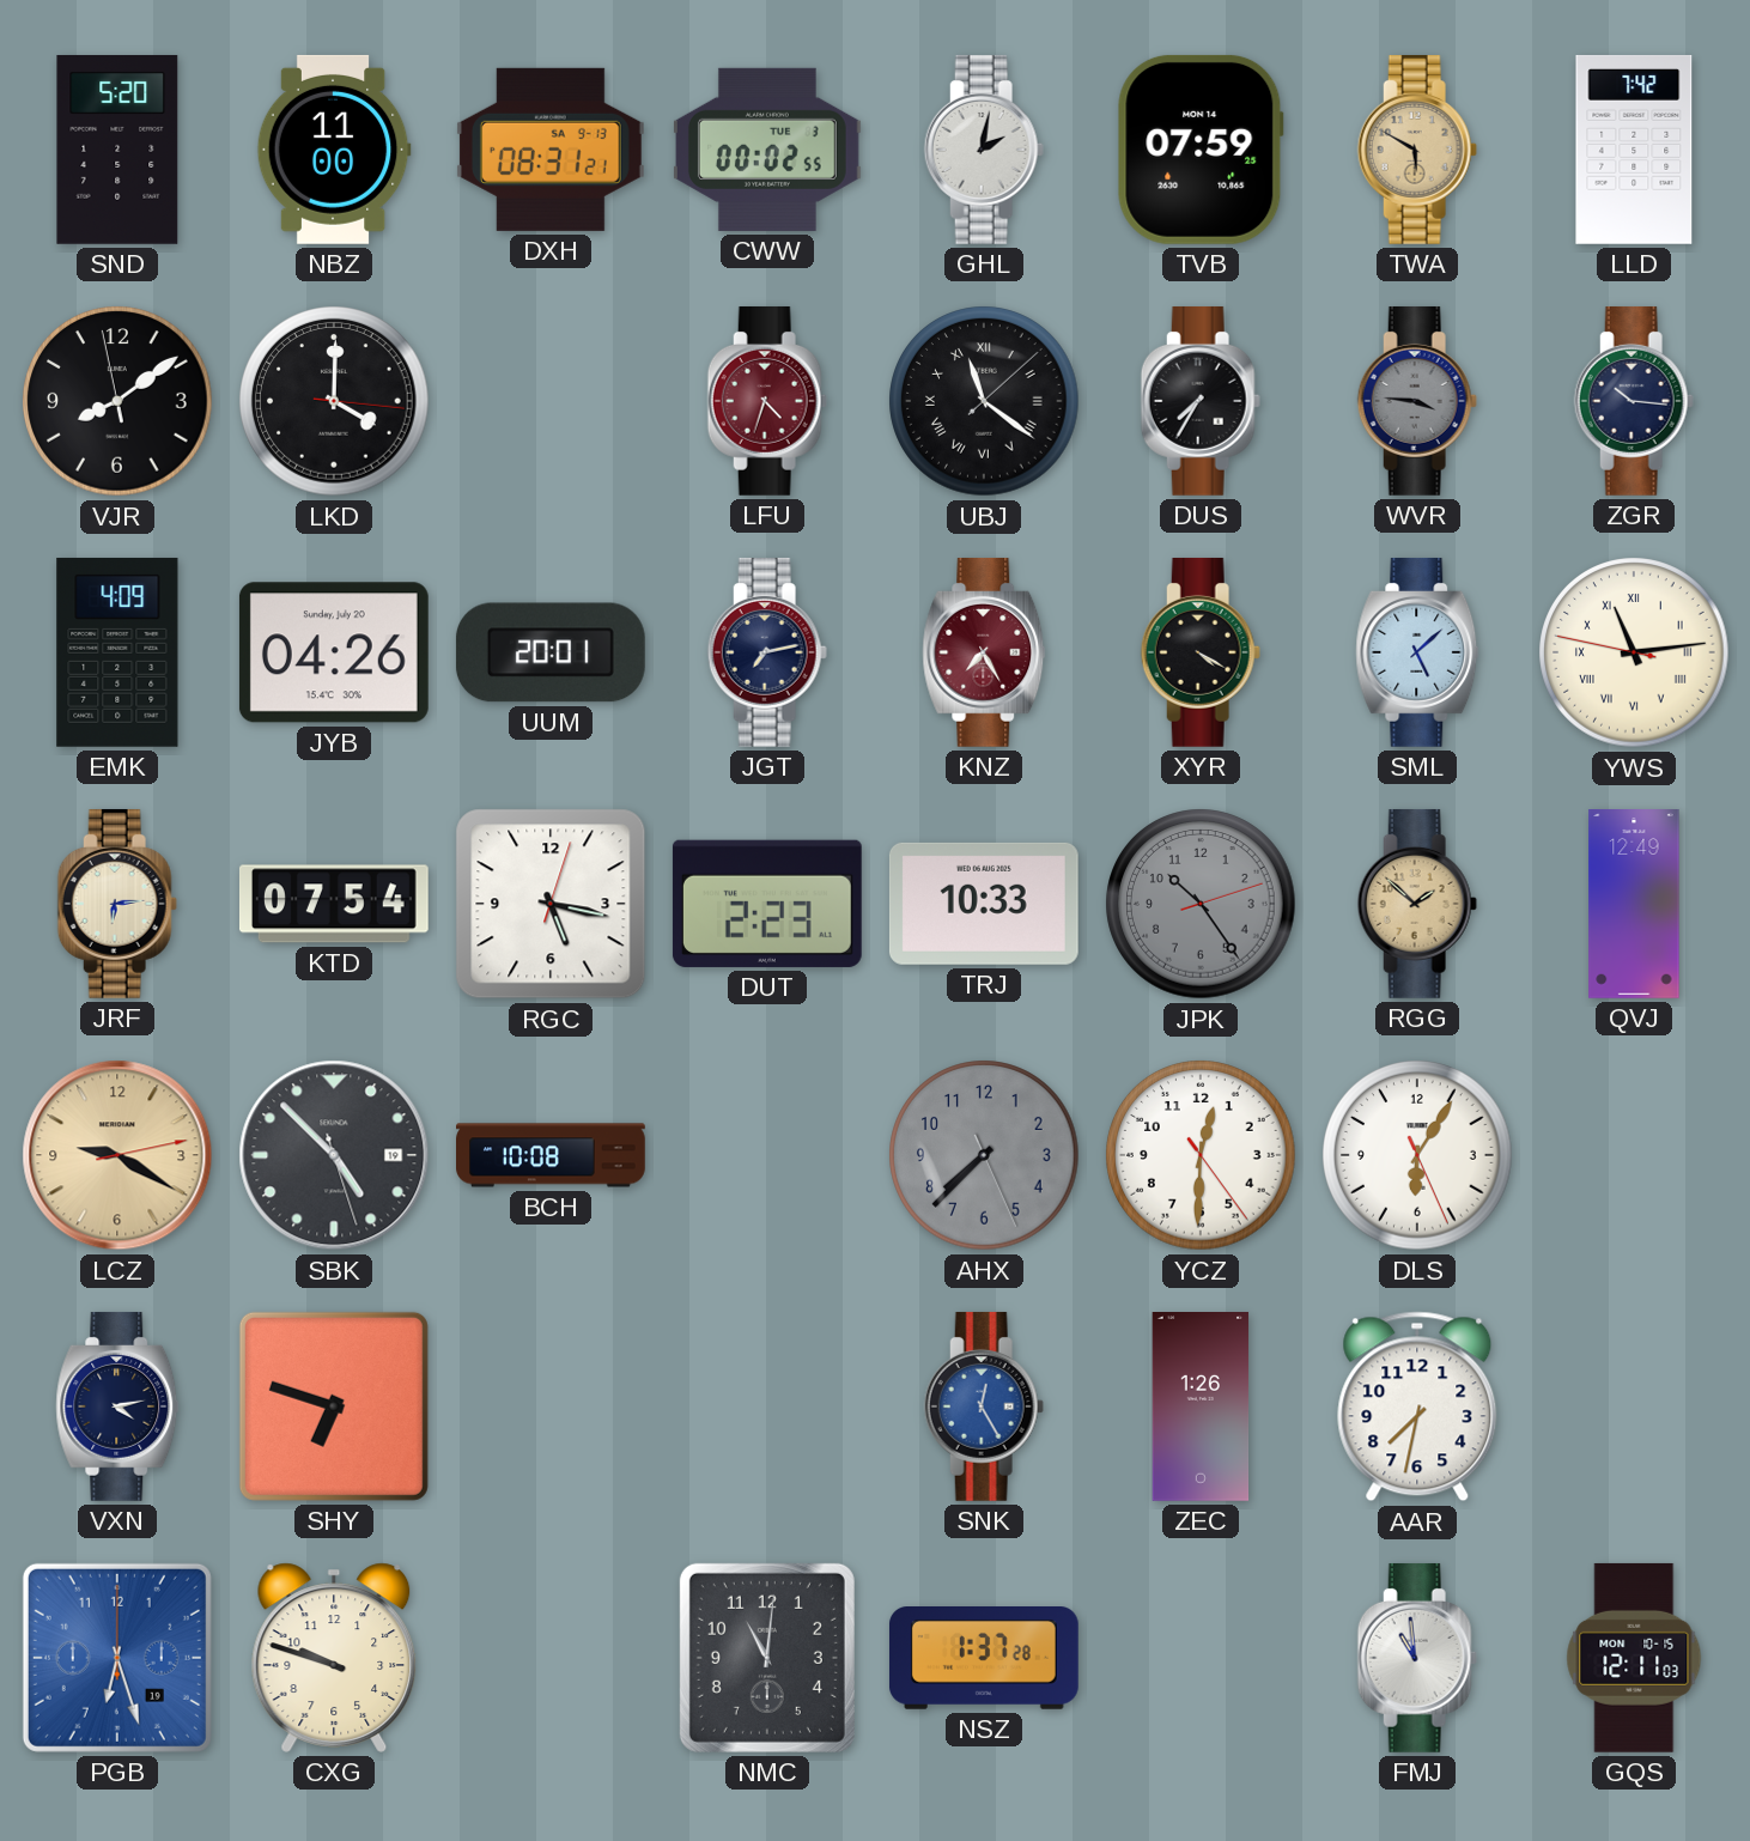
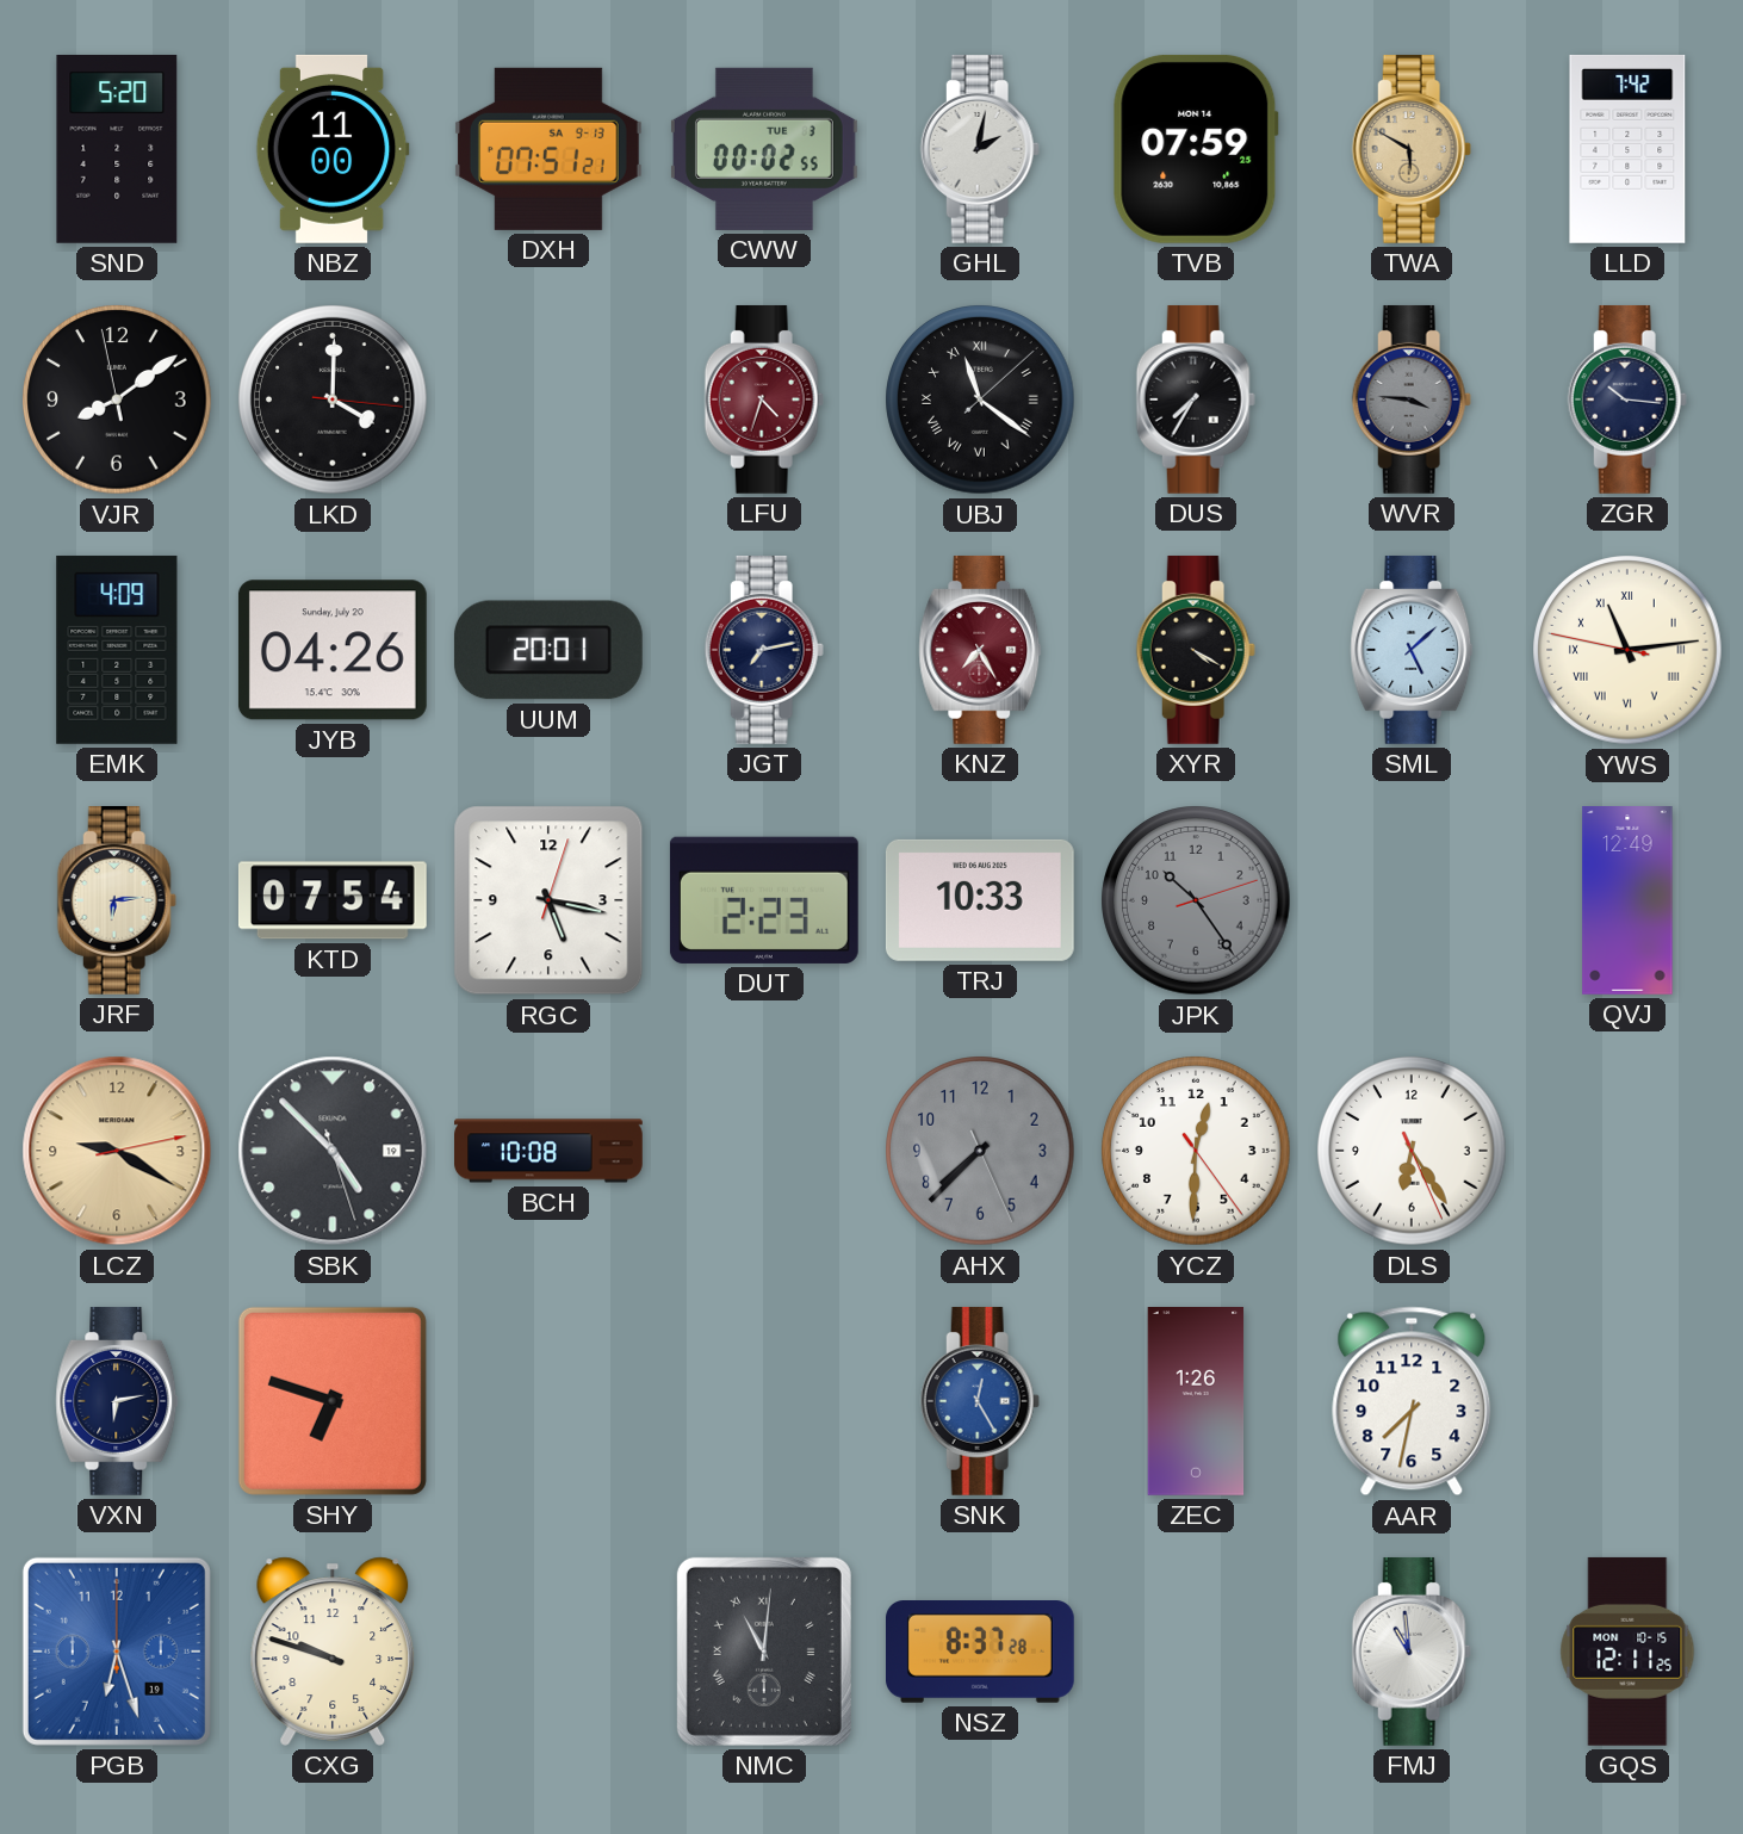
DXH: 08:31 -> 07:51 (548, 149)
RGG: 1:52 -> none (1417, 904)
DLS: 6:05 -> 6:24 (1412, 1151)
VXN: 4:13 -> 6:13 (117, 1401)
NMC numerals: Arabic -> Roman (764, 1652)
NSZ: 1:37 -> 8:37 (980, 1653)
GQS: 12:11:03 -> 12:11:25 (1627, 1652)
